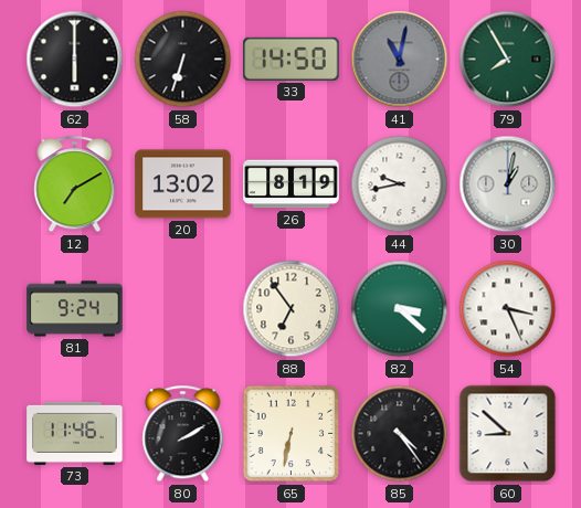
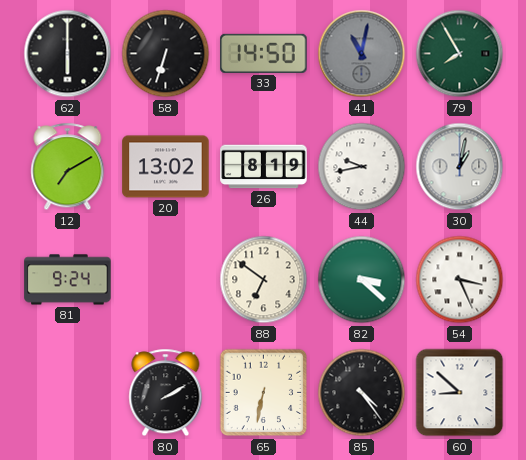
88: 6:54 -> 6:51 (264, 280)
73: 11:46 -> none (75, 433)
